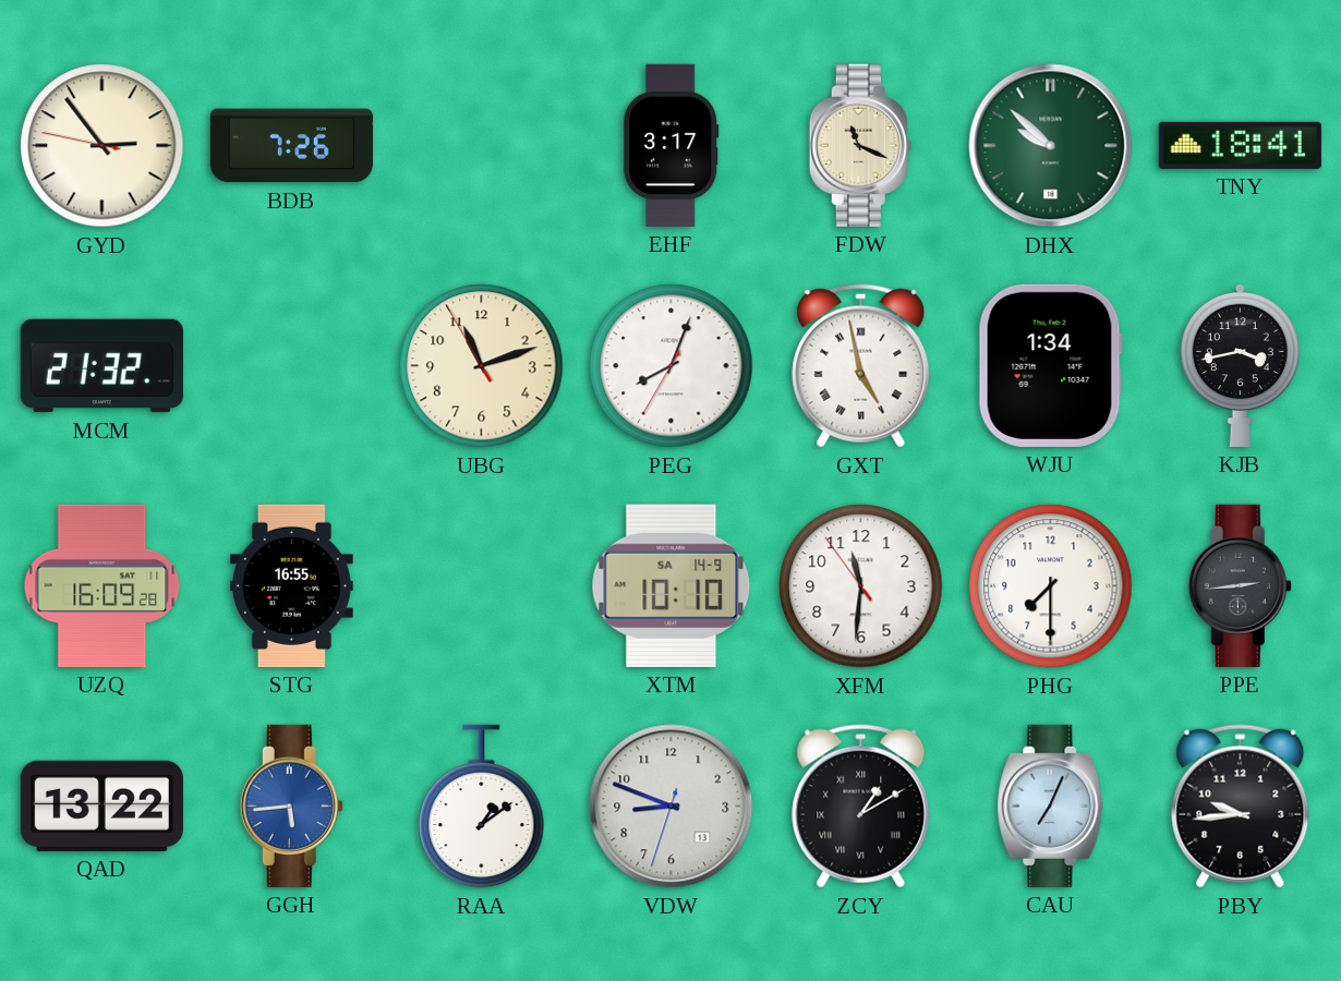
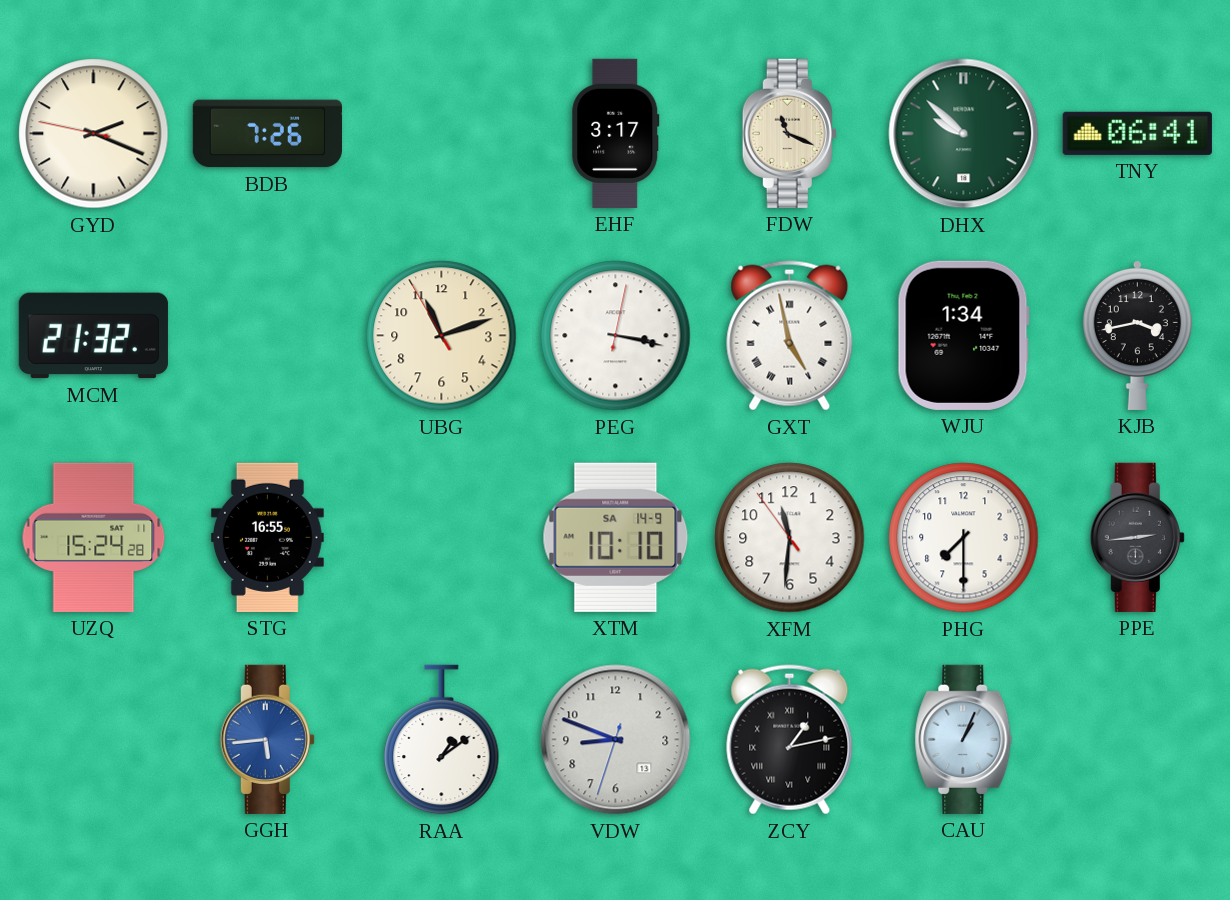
GYD: 2:53 -> 2:18 (94, 134)
TNY: 18:41 -> 06:41 (1137, 133)
PEG: 8:03 -> 3:17 (616, 336)
UZQ: 16:09 -> 15:24 (94, 537)
QAD: 13:22 -> none (101, 806)
ZCY: 1:10 -> 1:13 (790, 740)
CAU: 7:04 -> 1:04 (964, 739)
PBY: 9:44 -> none (1241, 807)
